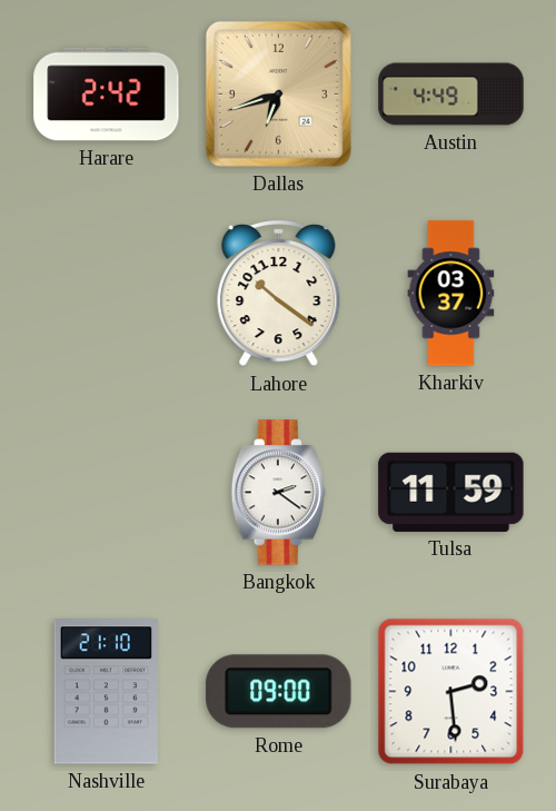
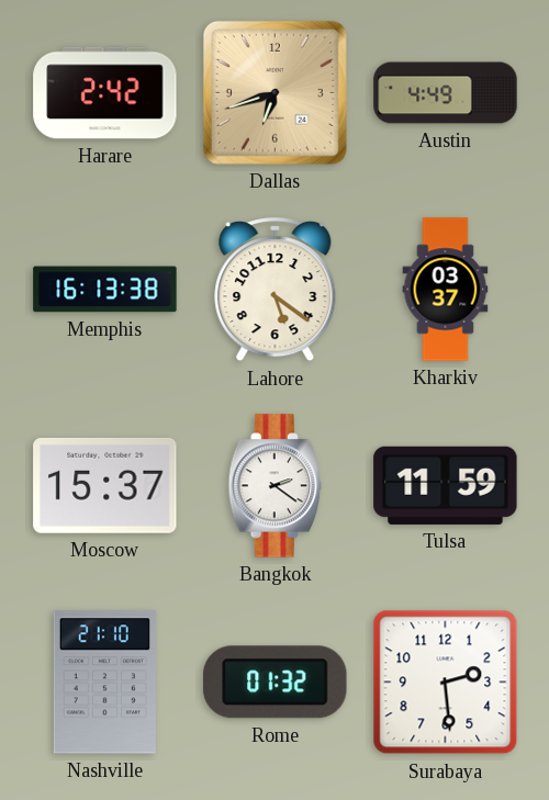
Memphis: none -> 16:13 (105, 290)
Lahore: 10:21 -> 5:21 (276, 290)
Moscow: none -> 15:37 (105, 485)
Rome: 09:00 -> 01:32 (276, 683)
